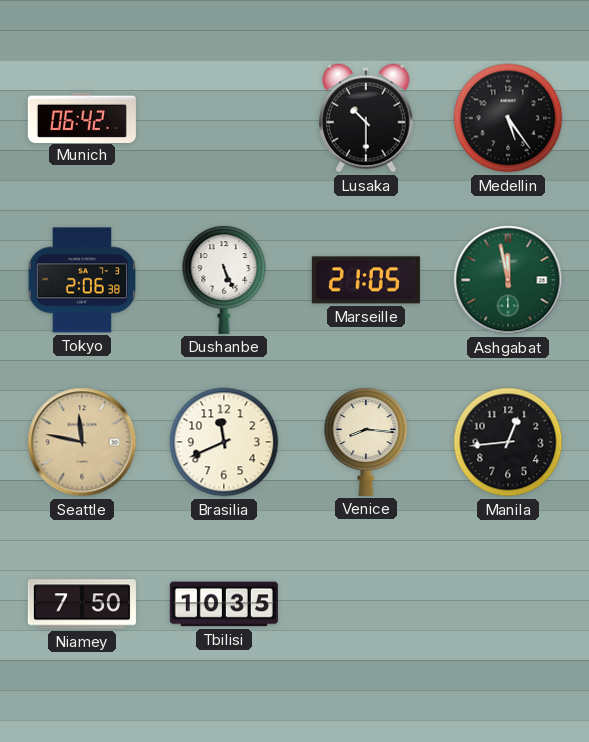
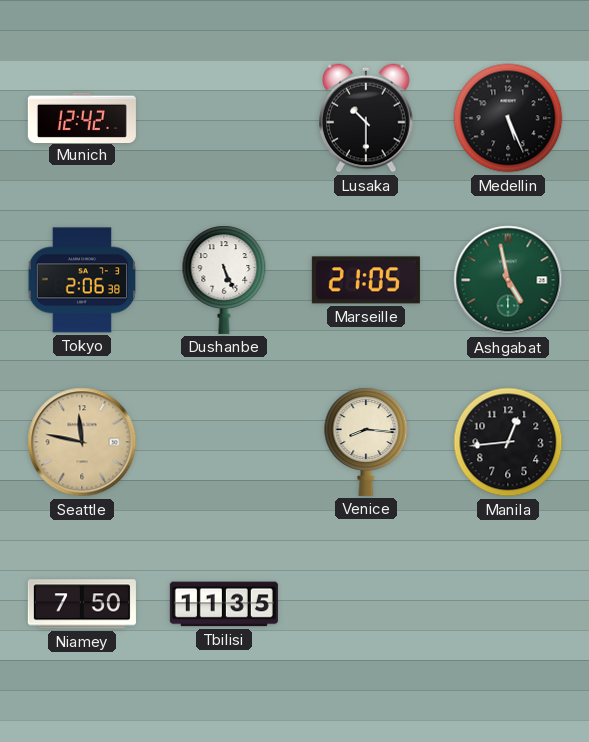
Munich: 06:42 -> 12:42 (82, 117)
Medellin: 5:24 -> 5:26 (508, 118)
Ashgabat: 11:58 -> 4:58 (508, 280)
Brasilia: 11:41 -> none (224, 442)
Tbilisi: 10:35 -> 11:35 (224, 604)
